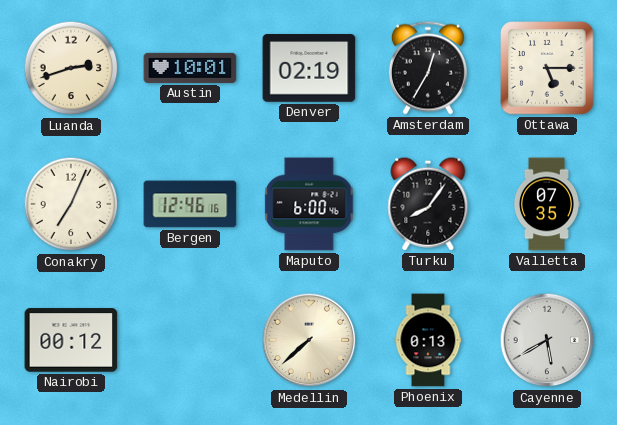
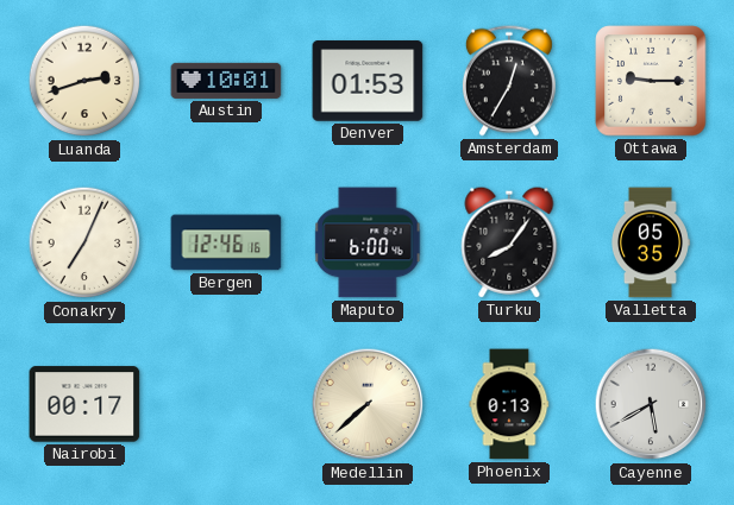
Denver: 02:19 -> 01:53 (368, 81)
Ottawa: 5:15 -> 9:15 (651, 81)
Valletta: 07:35 -> 05:35 (650, 242)
Nairobi: 00:12 -> 00:17 (84, 404)
